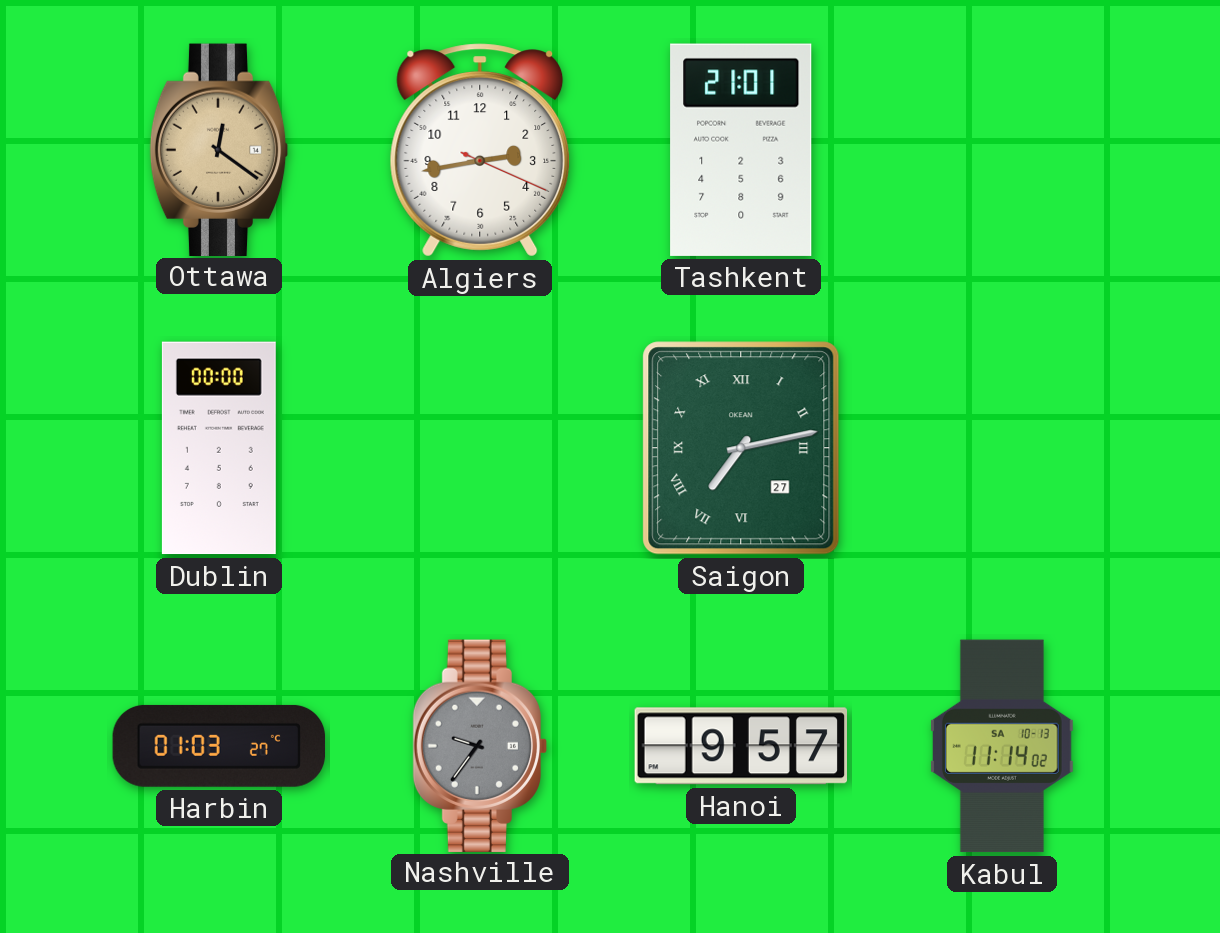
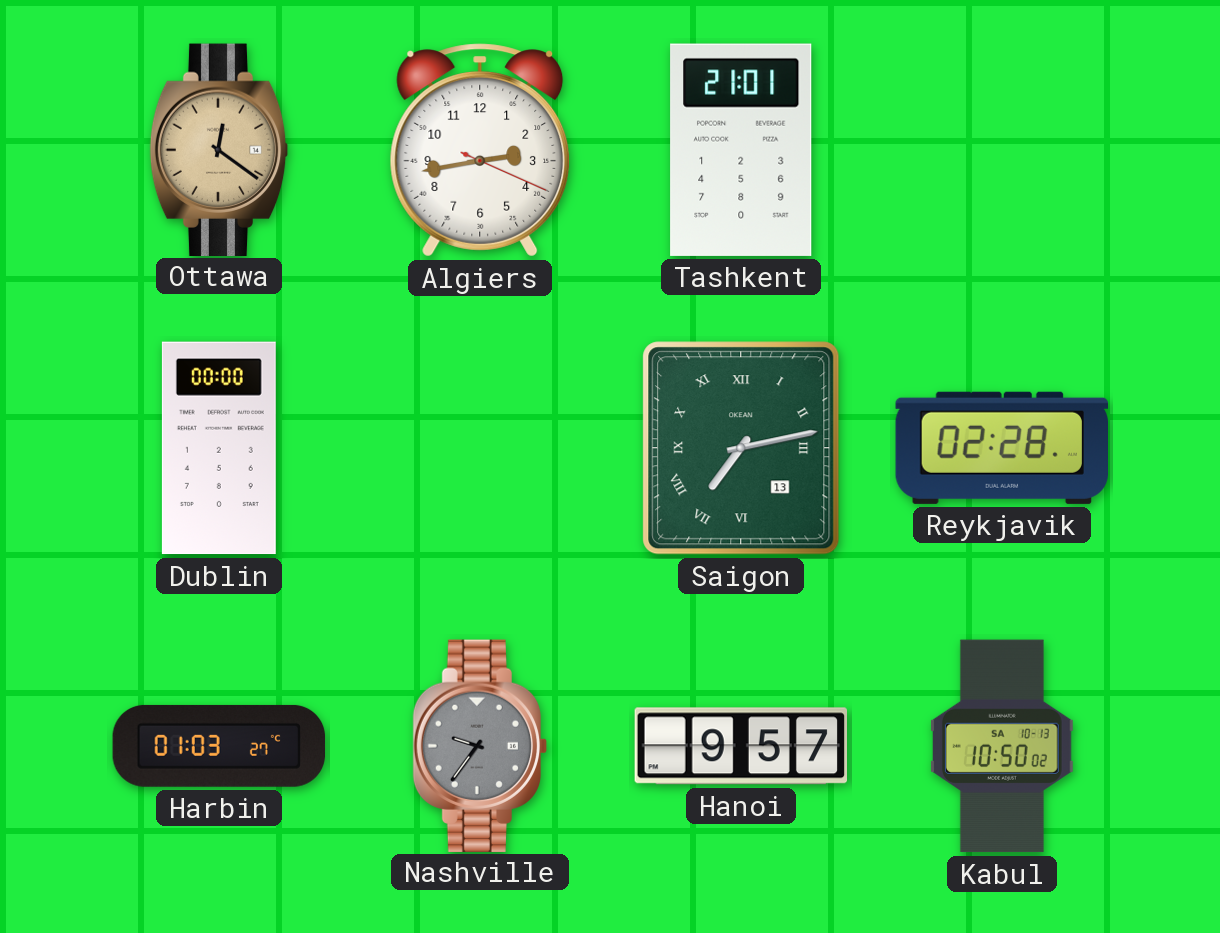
Saigon date: 27 -> 13 (741, 448)
Reykjavik: none -> 02:28 (1001, 448)
Kabul: 11:14 -> 10:50 (1002, 746)
